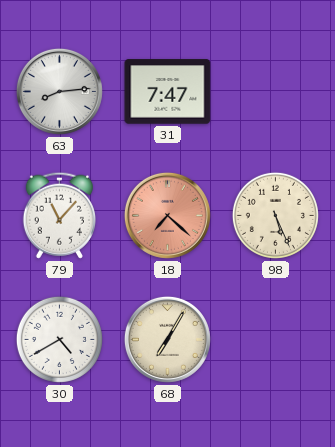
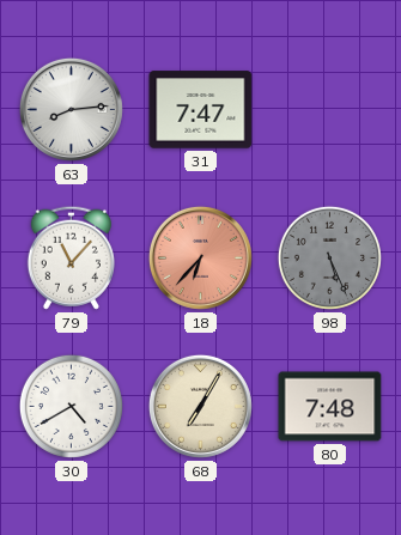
18: 7:22 -> 6:37 (200, 257)
98 dial: cream -> grey (329, 257)
80: none -> 7:48 (330, 407)
